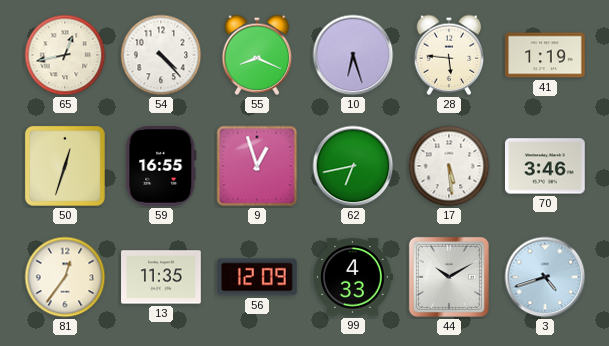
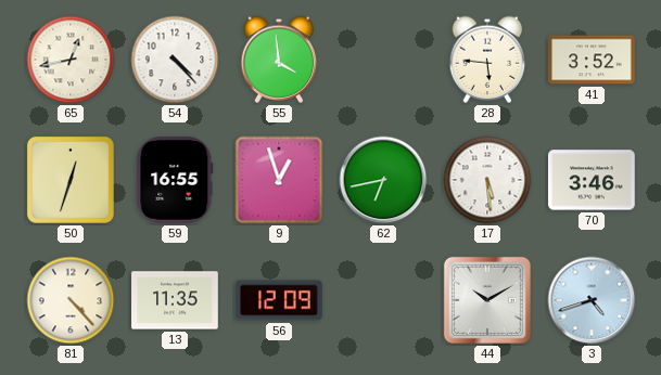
55: 8:19 -> 3:59 (279, 60)
10: 6:27 -> none (353, 55)
41: 1:19 -> 3:52 (592, 60)
81: 12:36 -> 4:23 (71, 300)
99: 4:33 -> none (353, 277)
